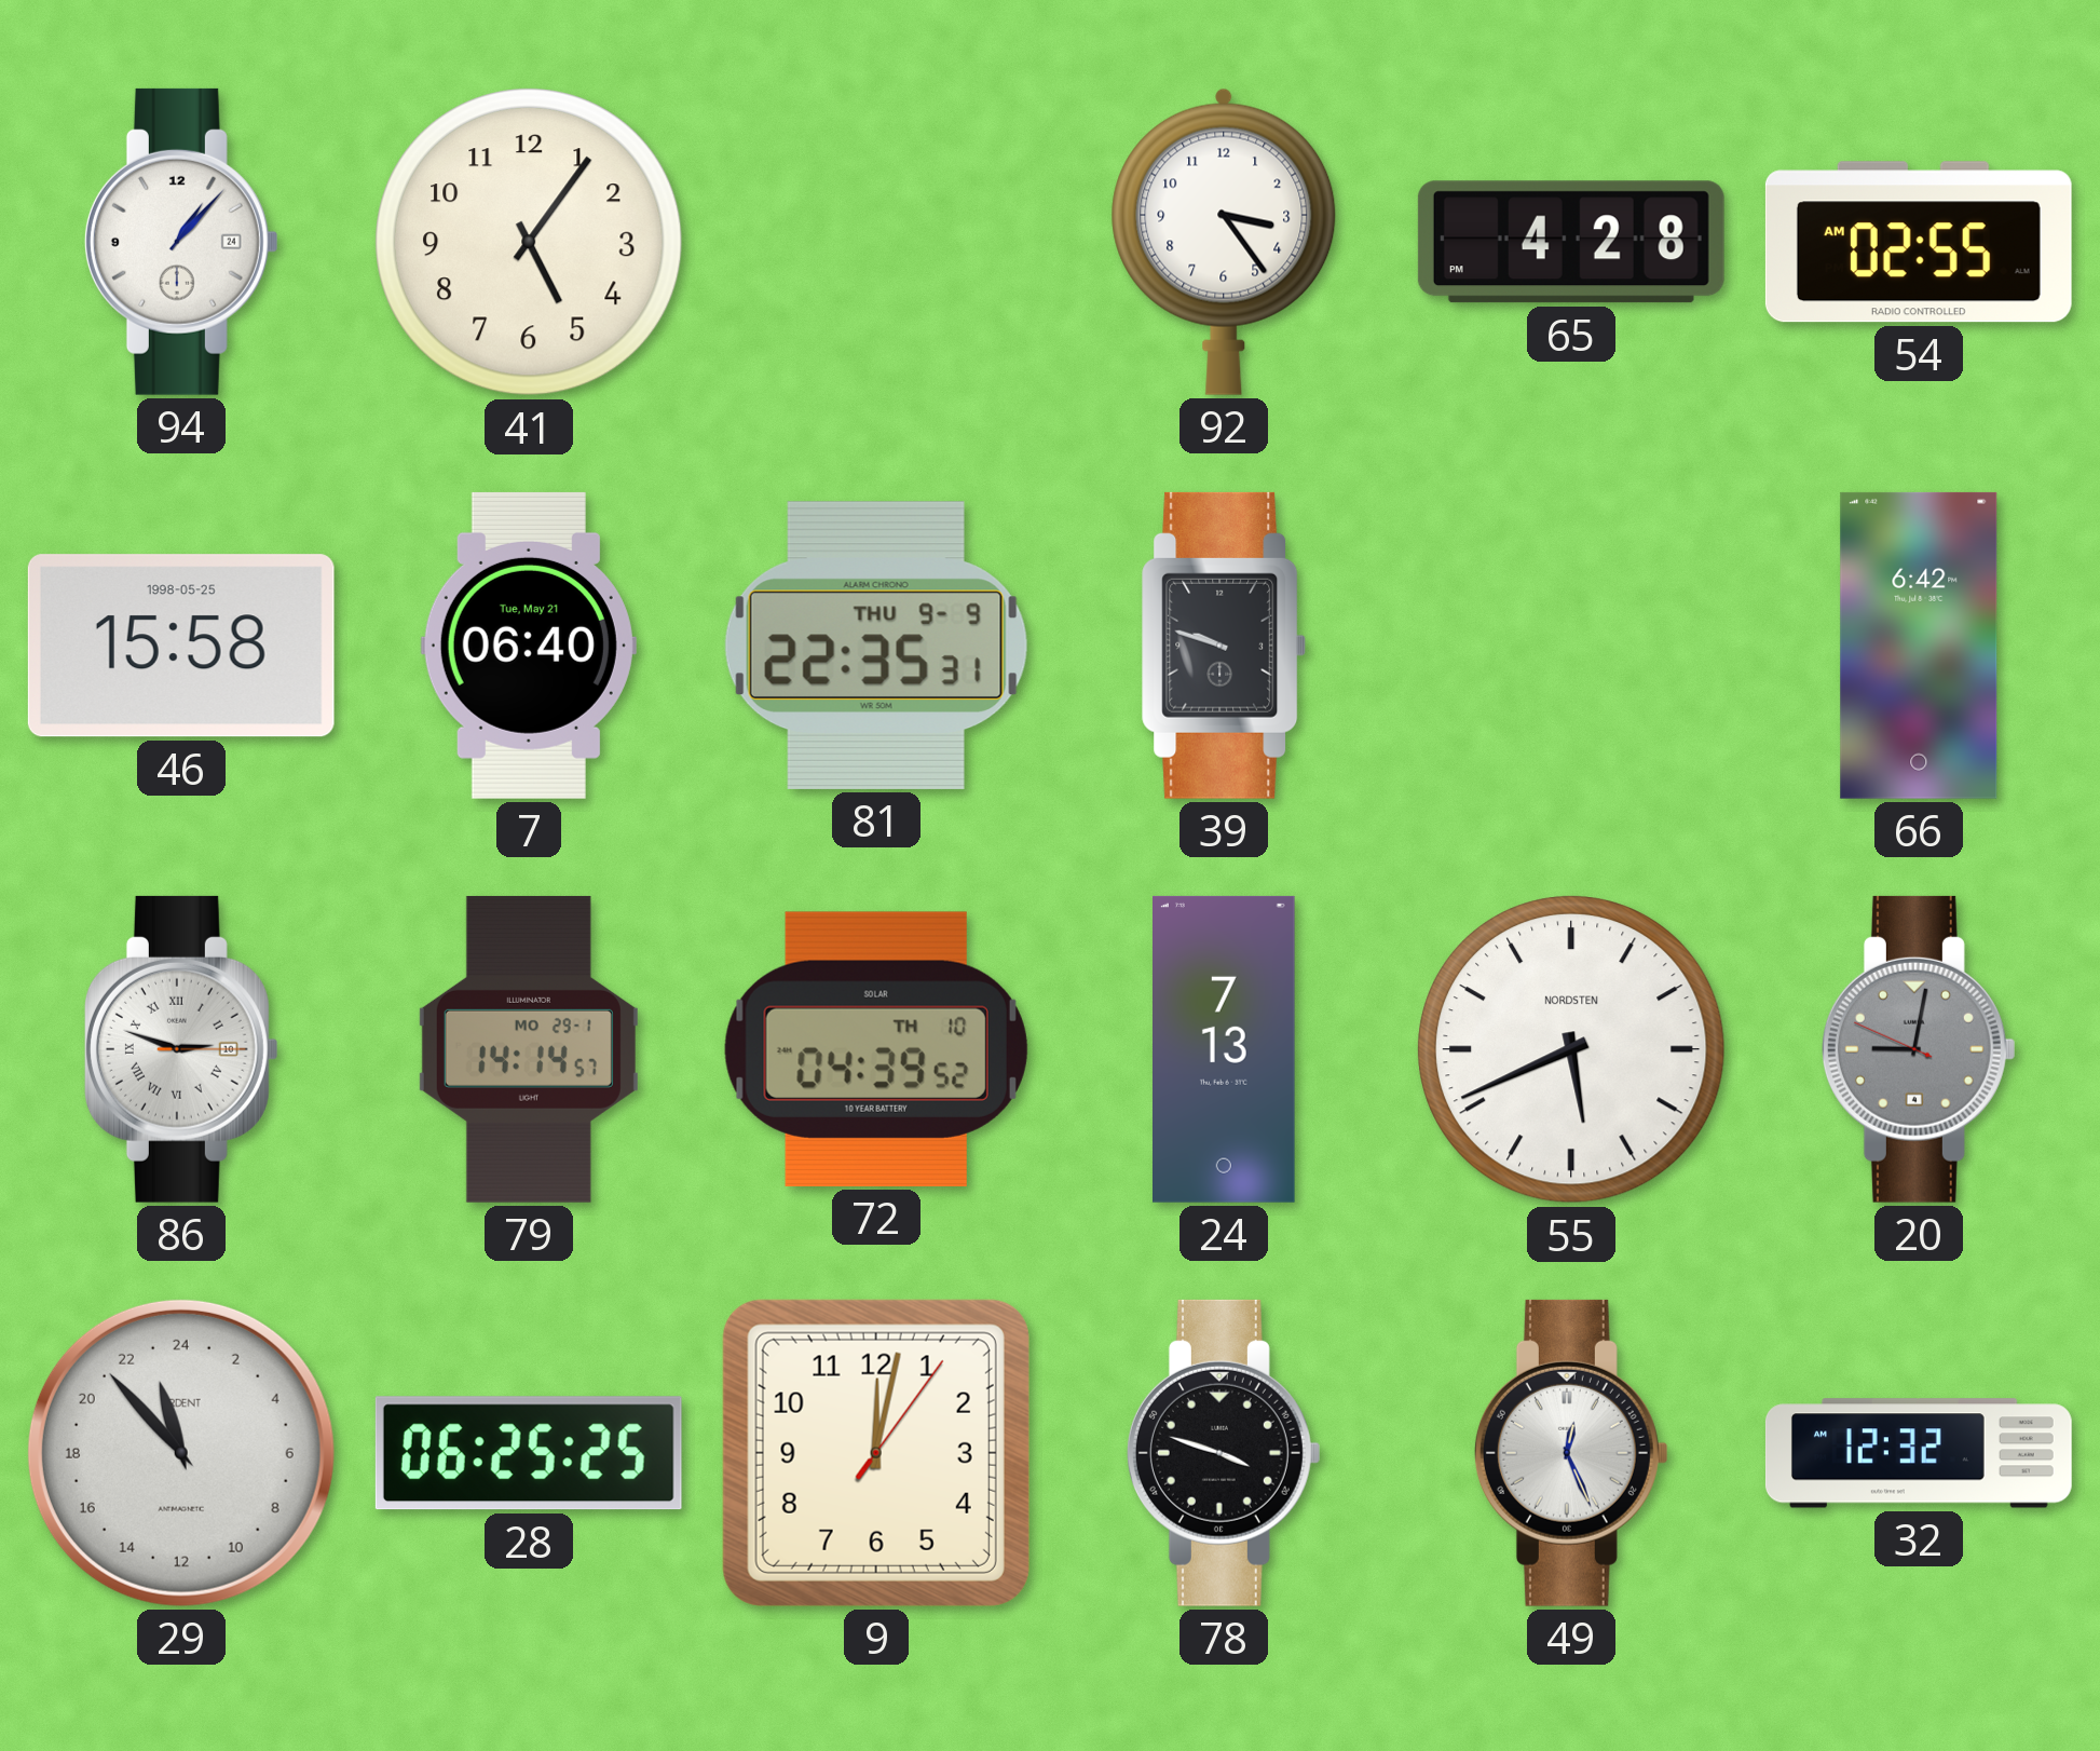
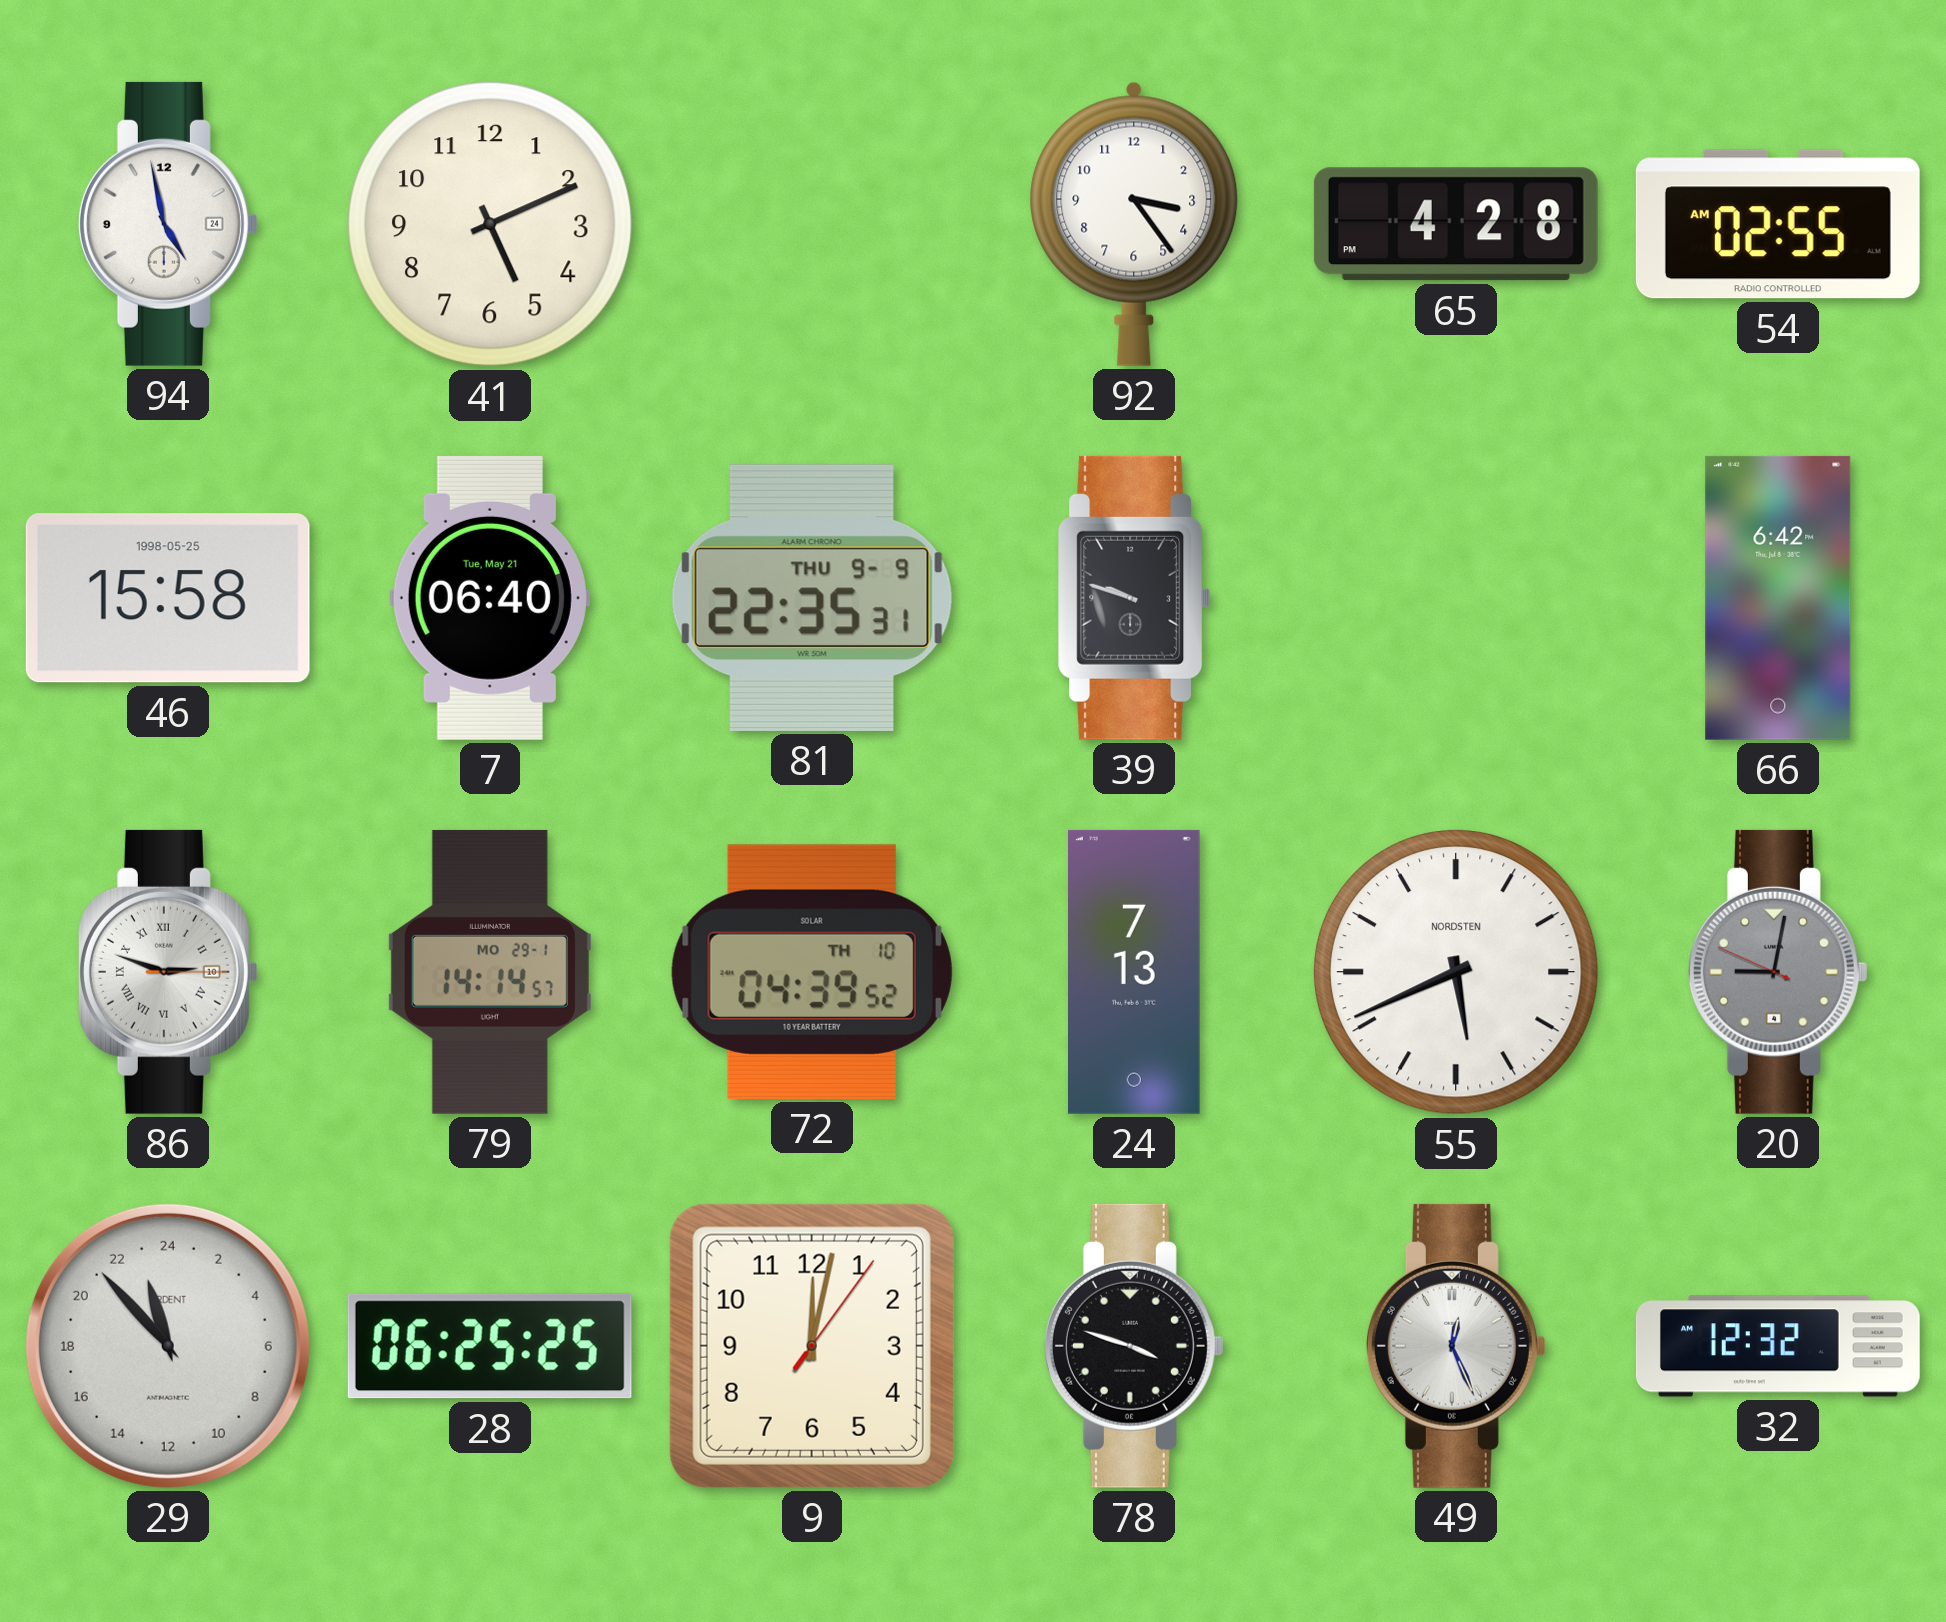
94: 1:07 -> 4:58 (168, 224)
41: 5:06 -> 5:11 (490, 224)
